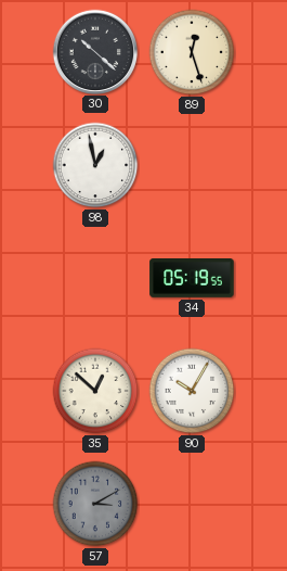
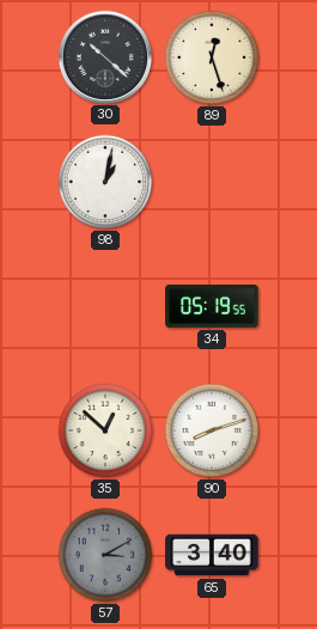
98: 12:58 -> 1:02 (105, 182)
90: 10:05 -> 8:12 (212, 430)
65: none -> 3:40 (212, 555)
